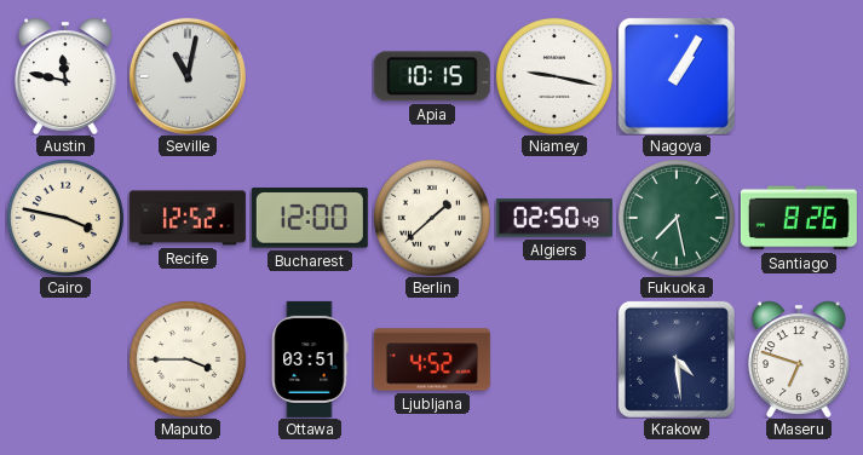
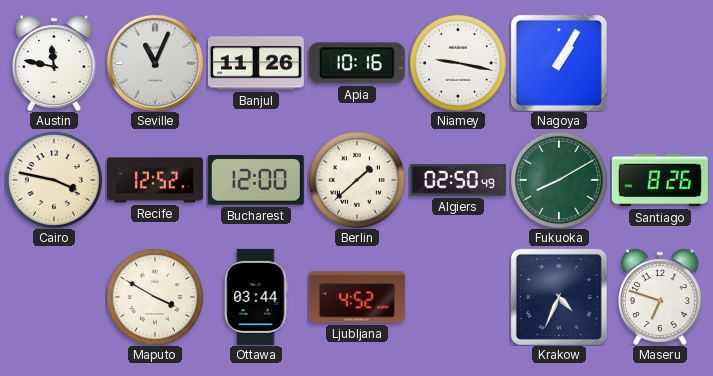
Seville: 11:02 -> 11:04 (155, 63)
Banjul: none -> 11:26 (256, 63)
Apia: 10:15 -> 10:16 (357, 63)
Fukuoka: 7:28 -> 8:10 (559, 180)
Maputo: 3:45 -> 3:50 (155, 297)
Ottawa: 03:51 -> 03:44 (256, 297)
Krakow: 4:29 -> 4:34 (559, 297)
